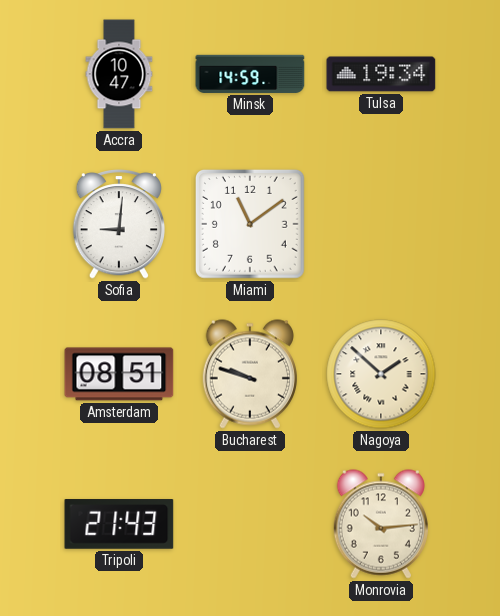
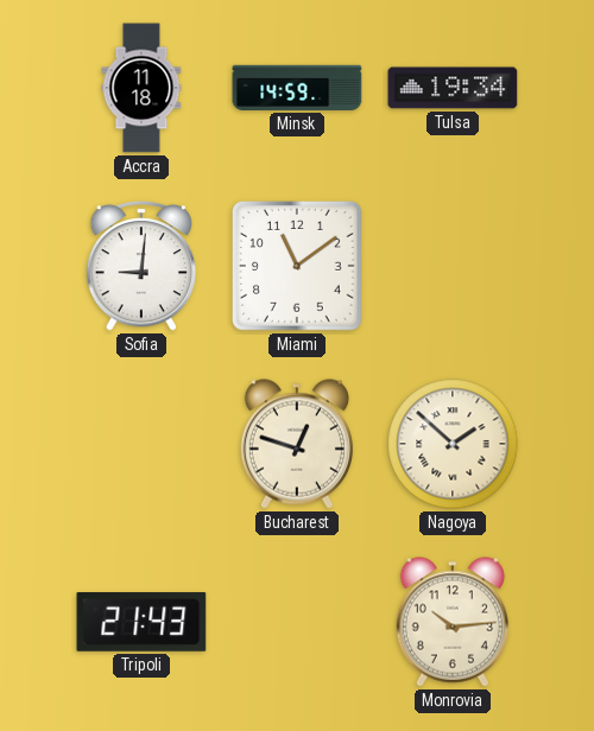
Accra: 10:47 -> 11:18 (141, 88)
Amsterdam: 08:51 -> none (119, 374)
Bucharest: 9:48 -> 12:48 (297, 444)
